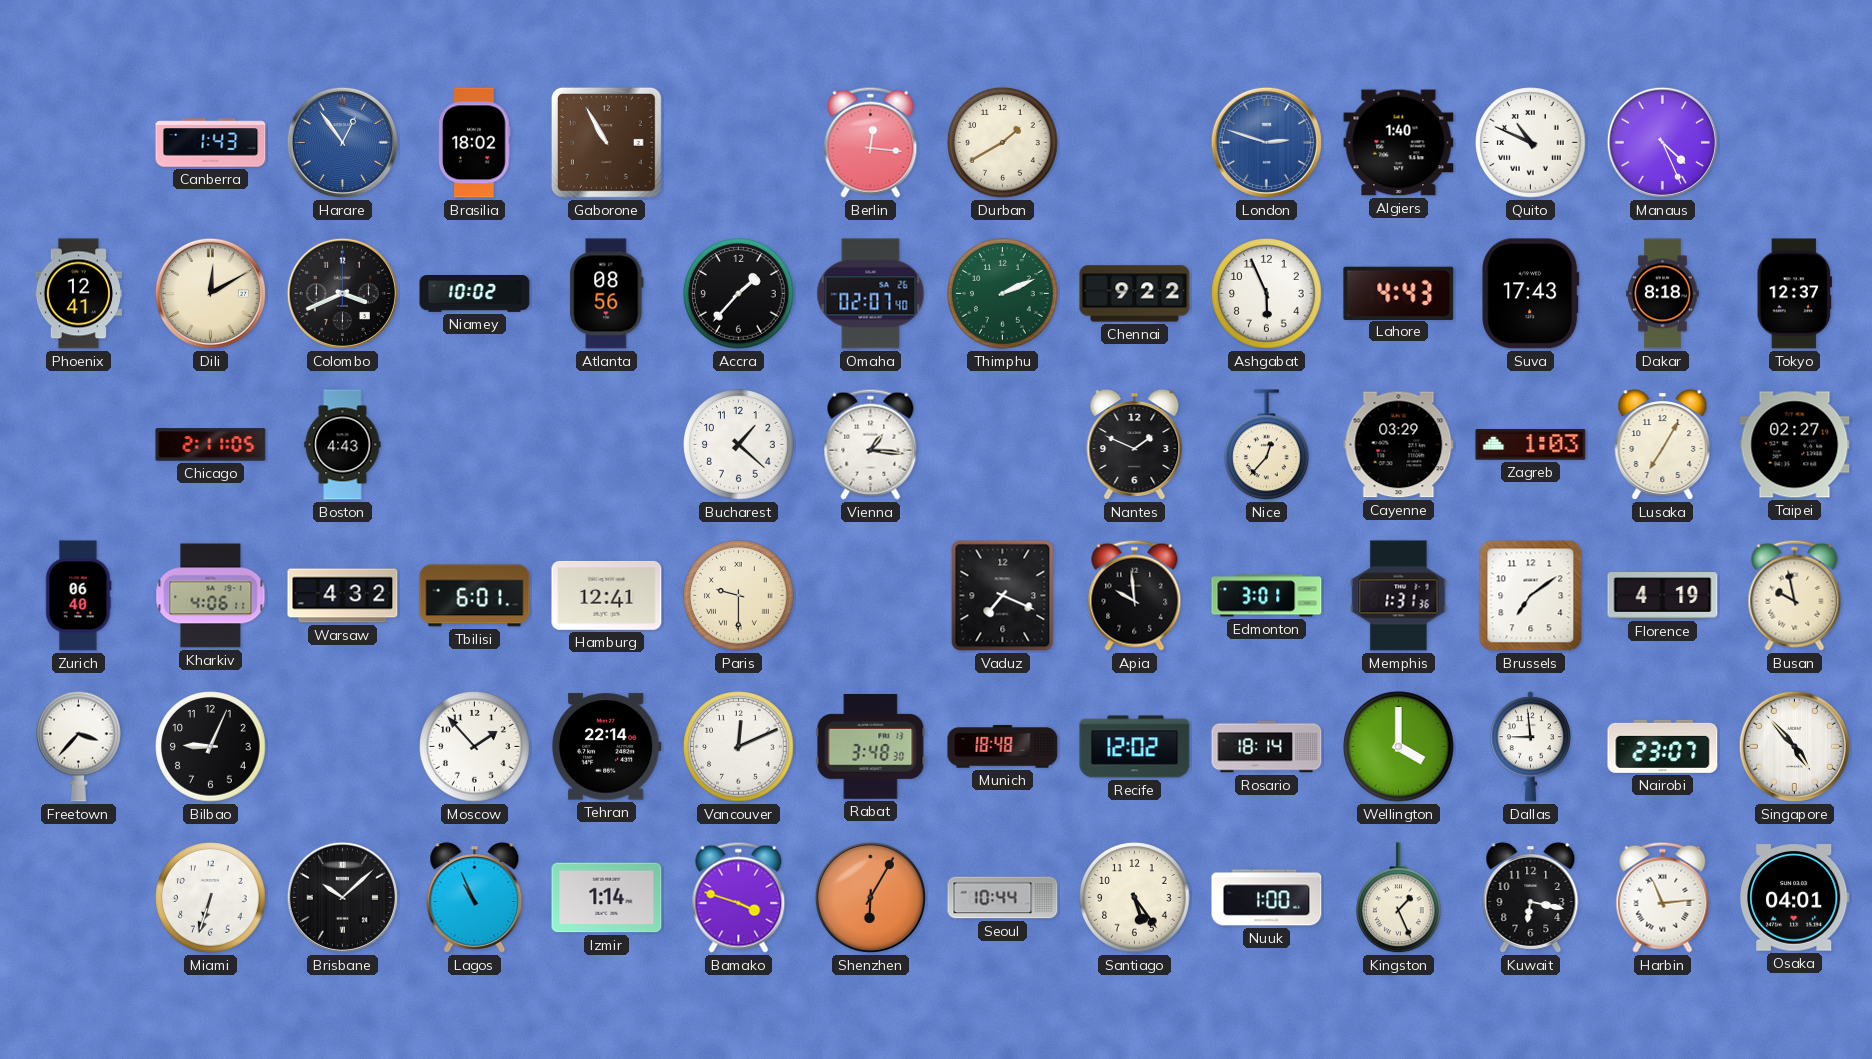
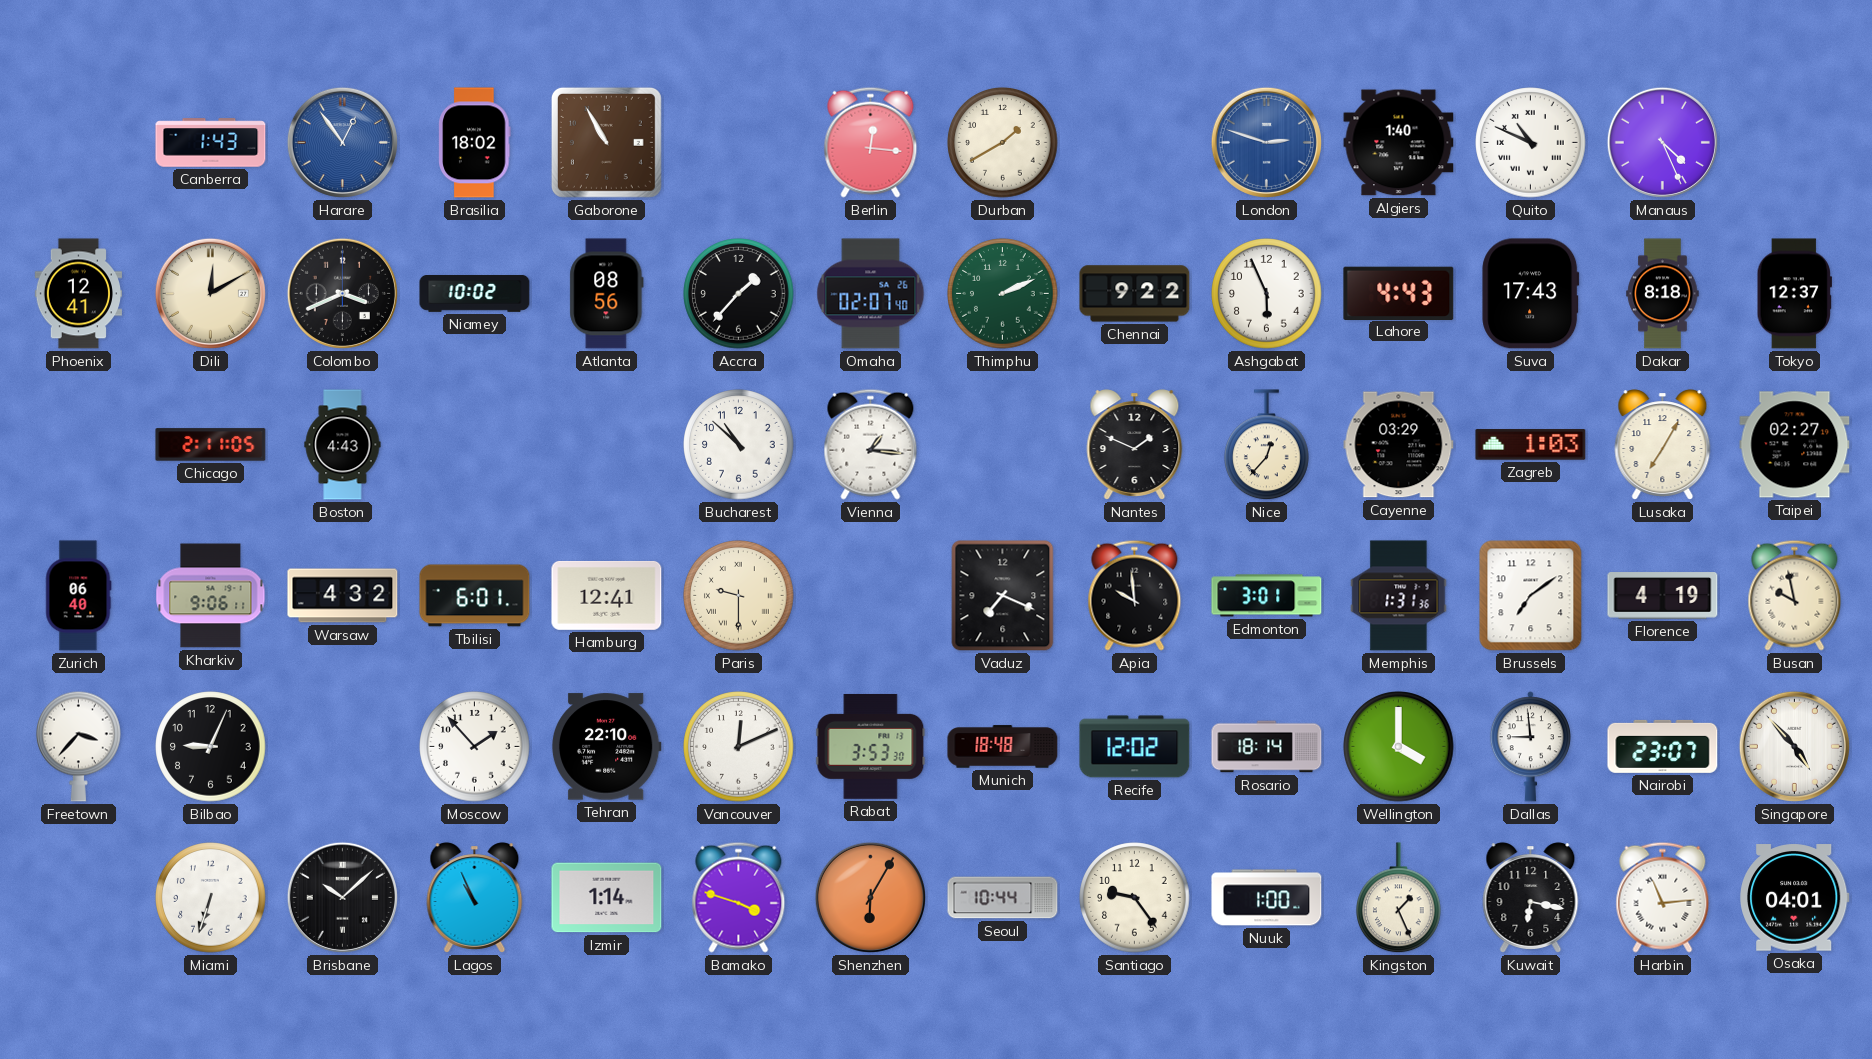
Bucharest: 1:22 -> 10:52 (739, 445)
Kharkiv: 4:06 -> 9:06 (211, 596)
Tehran: 22:14 -> 22:10 (606, 747)
Rabat: 3:48 -> 3:53 (871, 746)
Santiago: 5:24 -> 9:24 (1135, 898)
